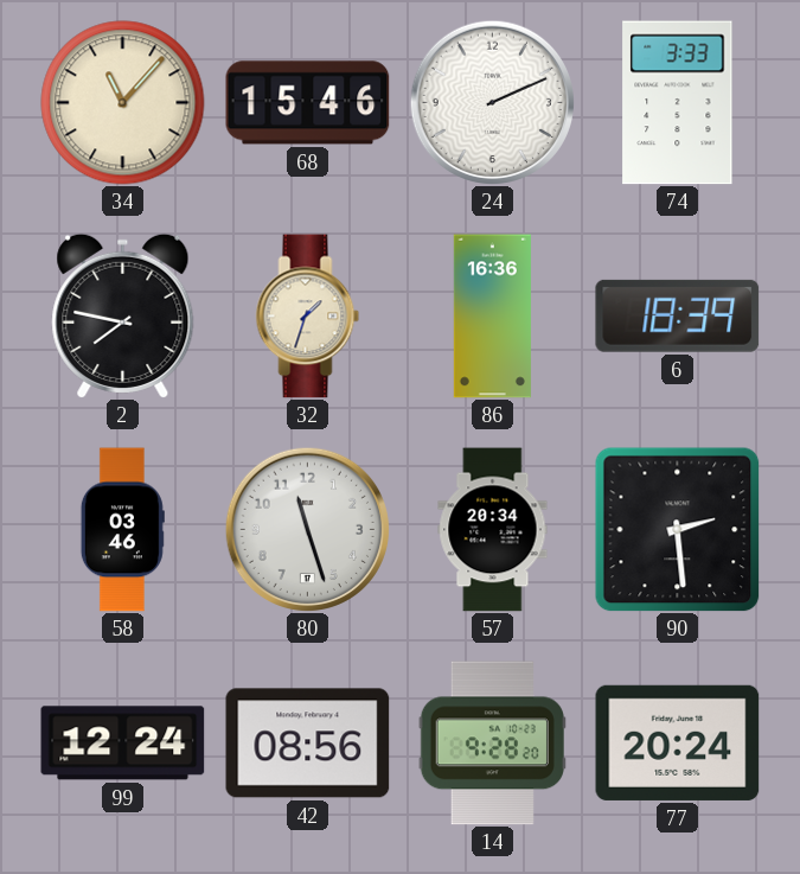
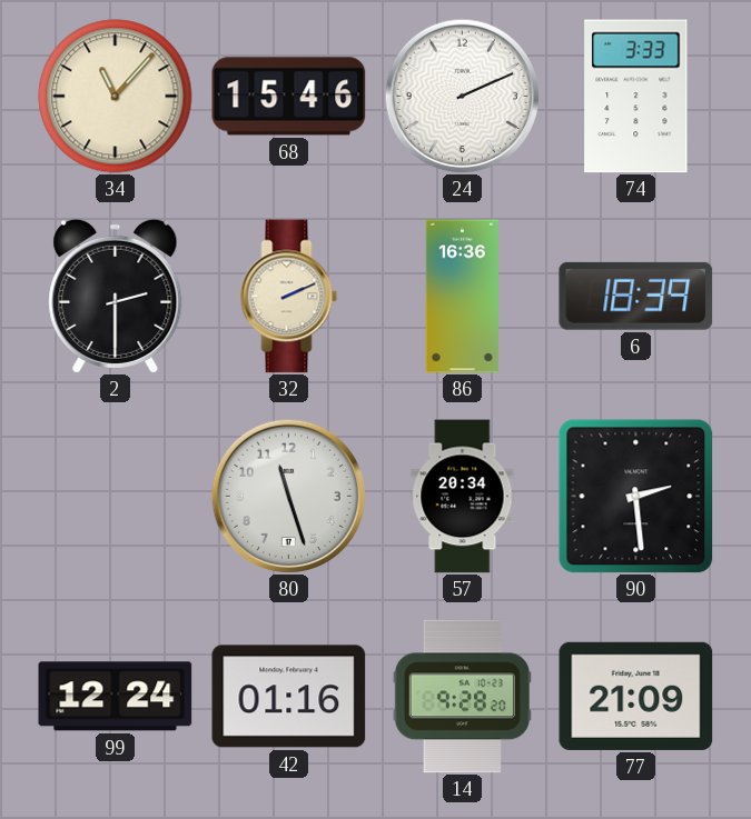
2: 7:47 -> 2:30 (116, 296)
32: 1:33 -> 2:11 (289, 297)
58: 03:46 -> none (122, 530)
42: 08:56 -> 01:16 (289, 697)
77: 20:24 -> 21:09 (636, 696)
